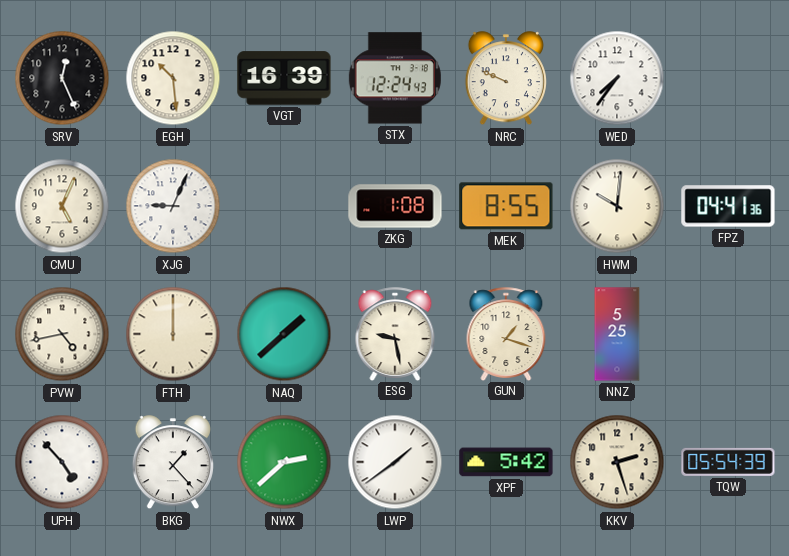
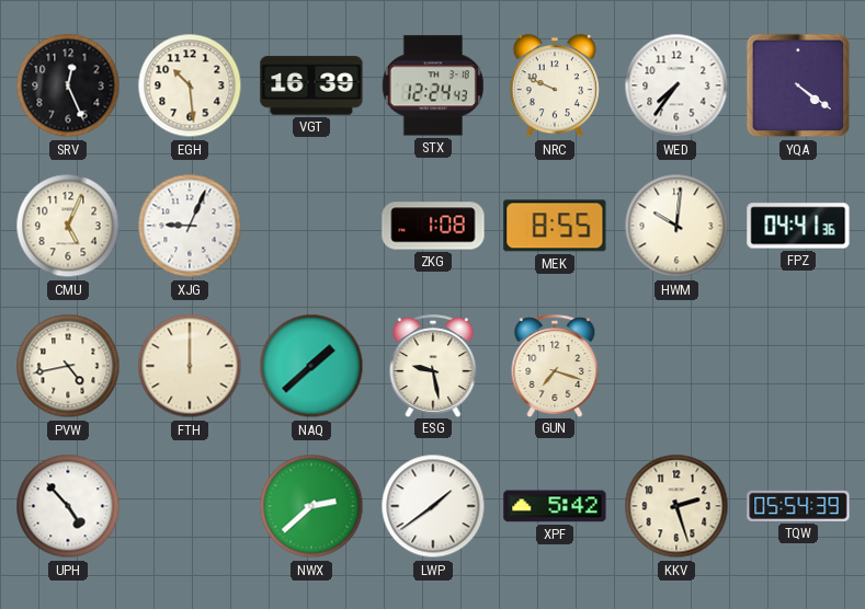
YQA: none -> 4:21 (798, 85)
GUN: 1:18 -> 7:18 (555, 366)
NNZ: 5:25 -> none (617, 334)
BKG: 1:23 -> none (173, 463)
